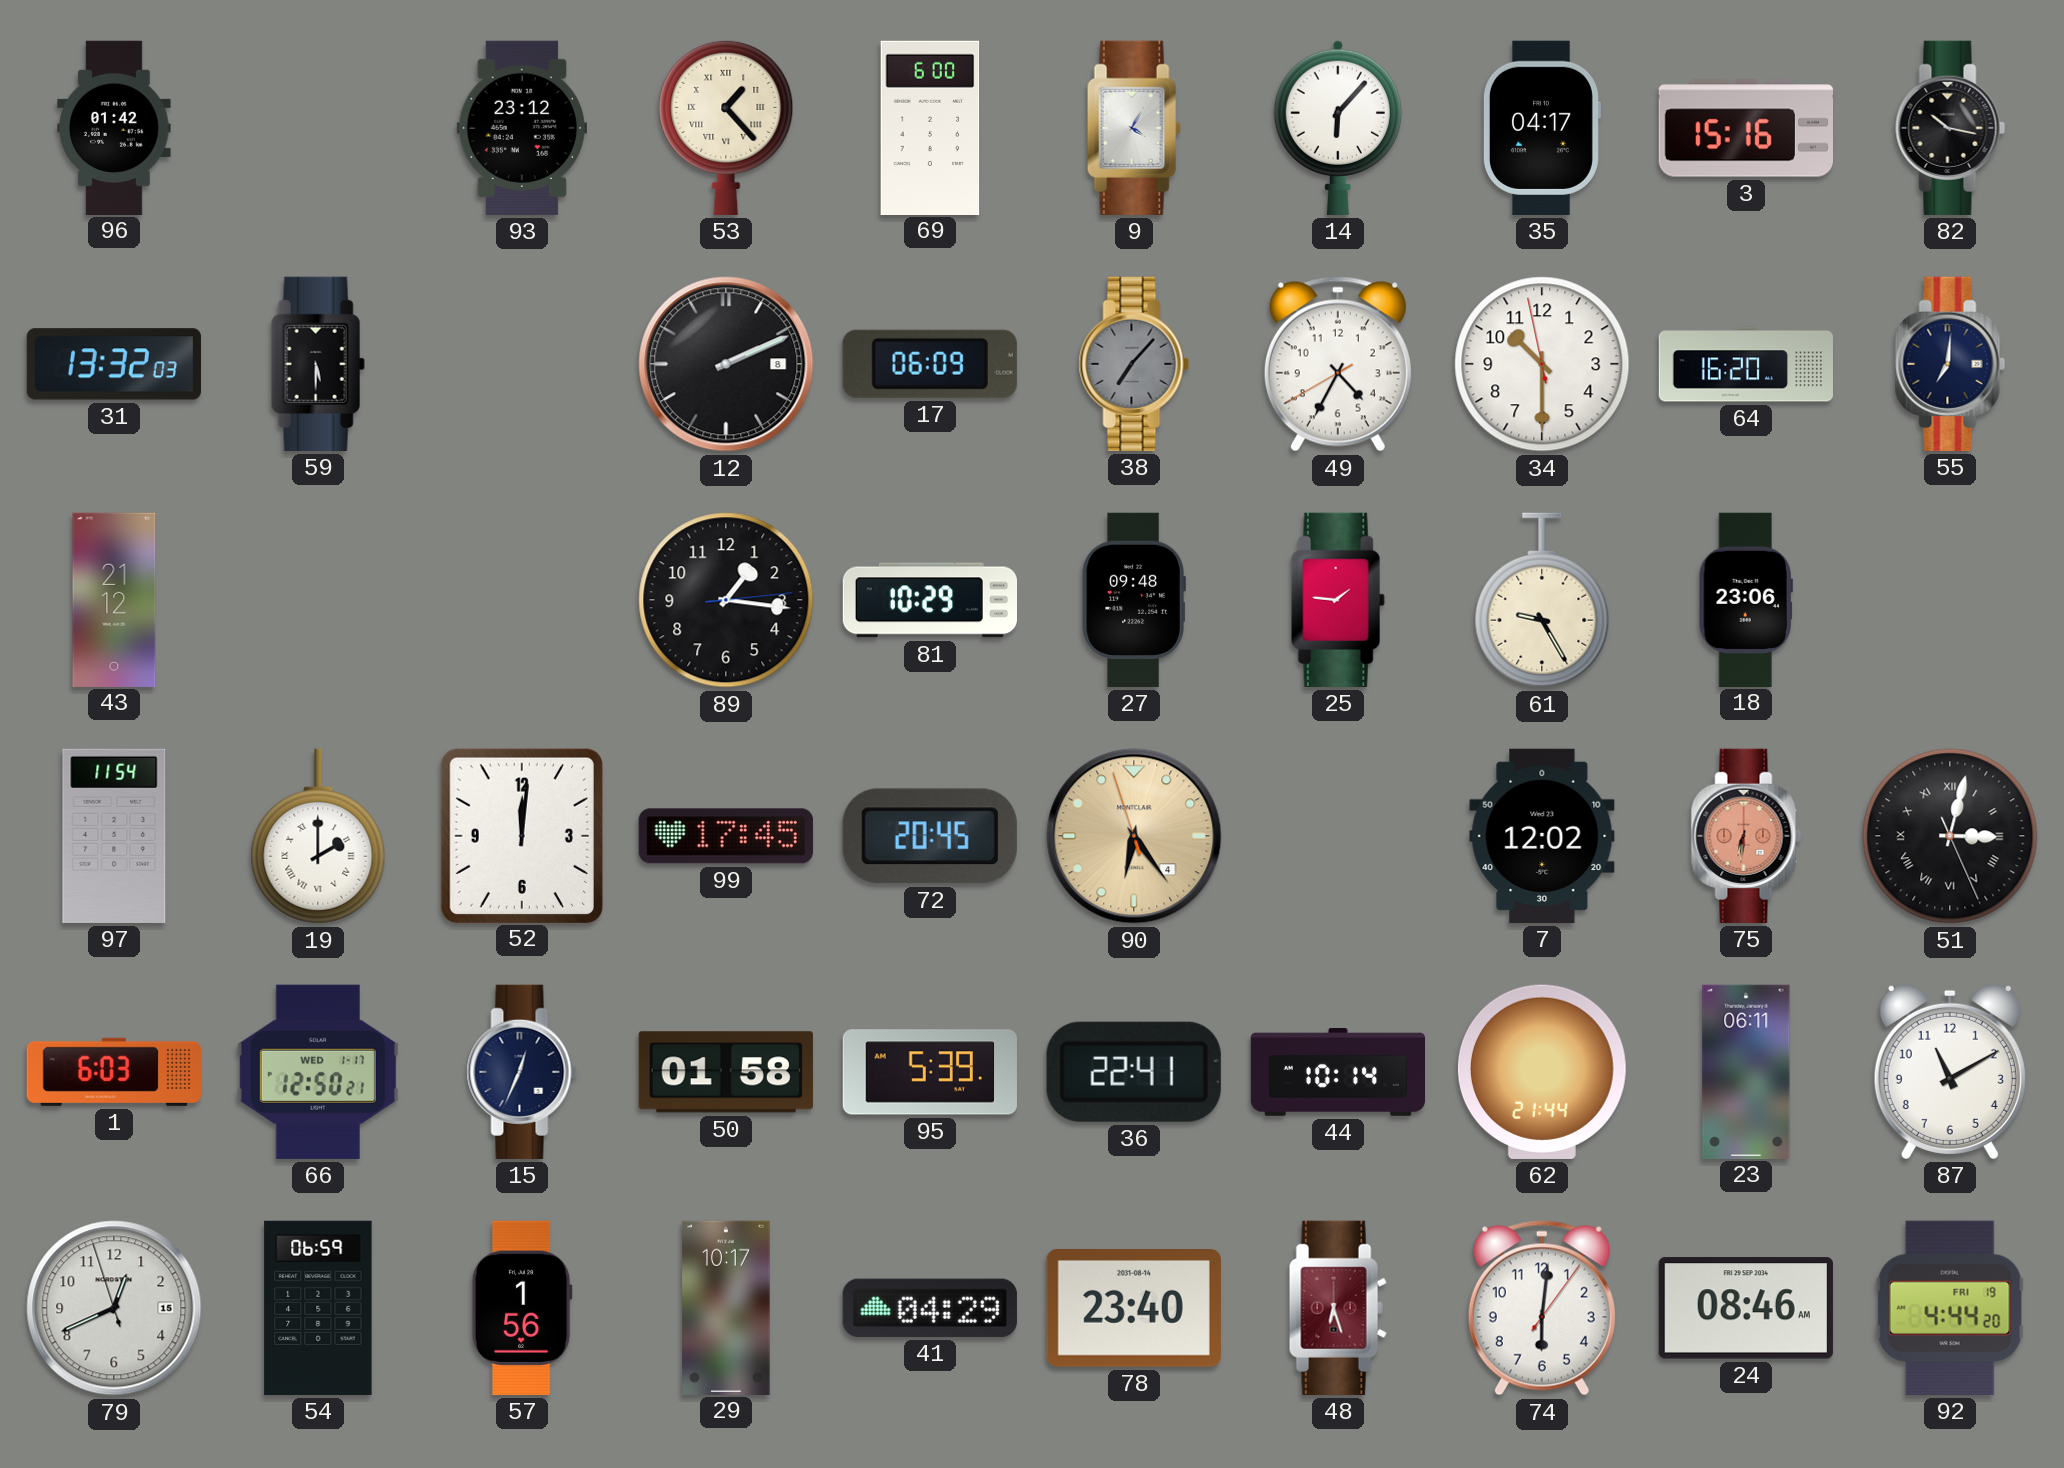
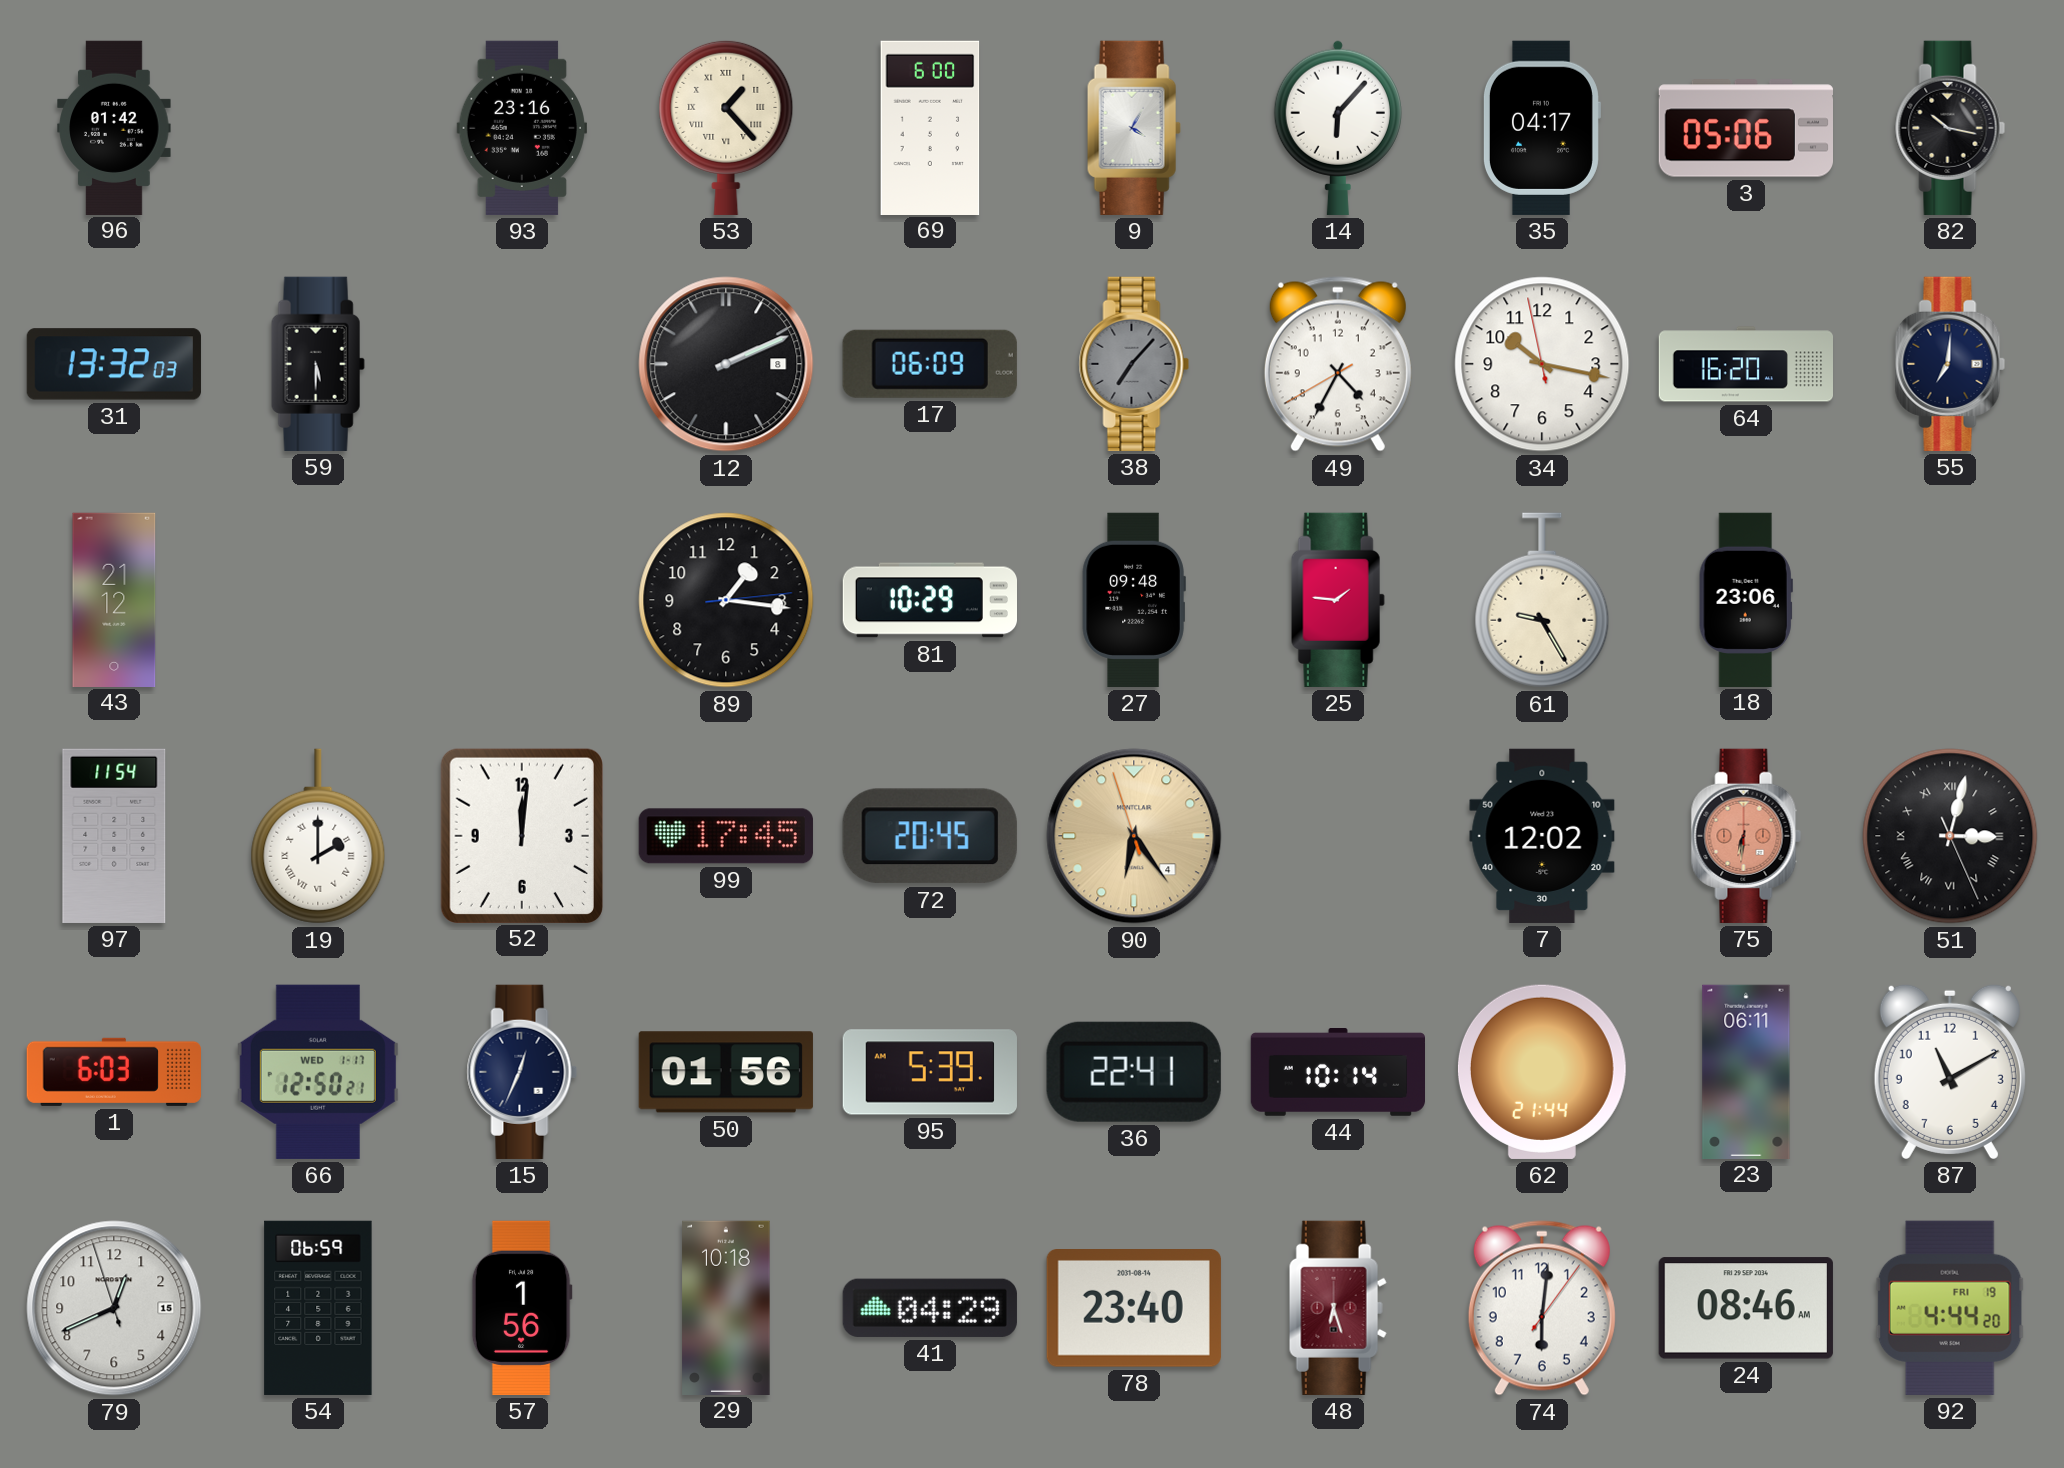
93: 23:12 -> 23:16 (521, 128)
3: 15:16 -> 05:06 (1745, 128)
34: 10:29 -> 10:16 (1542, 364)
50: 01:58 -> 01:56 (726, 1072)
29: 10:17 -> 10:18 (726, 1307)
